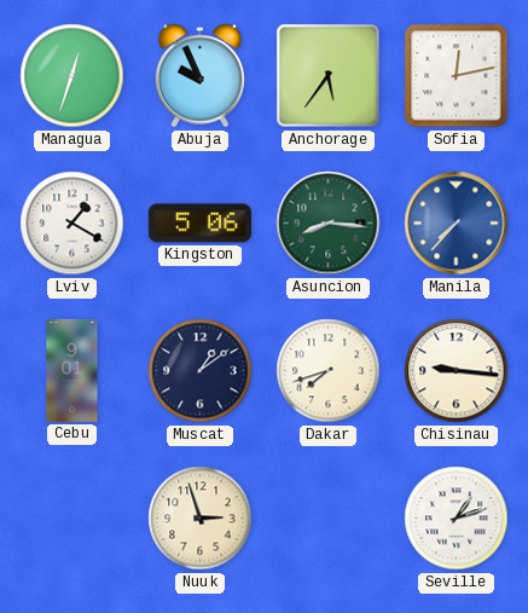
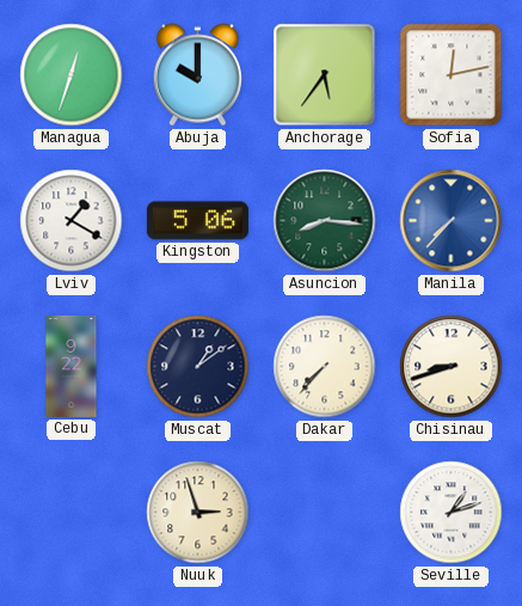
Abuja: 9:56 -> 10:00 (198, 75)
Cebu: 9:01 -> 9:22 (72, 366)
Dakar: 7:42 -> 7:37 (325, 367)
Chisinau: 9:16 -> 8:42 (452, 367)
